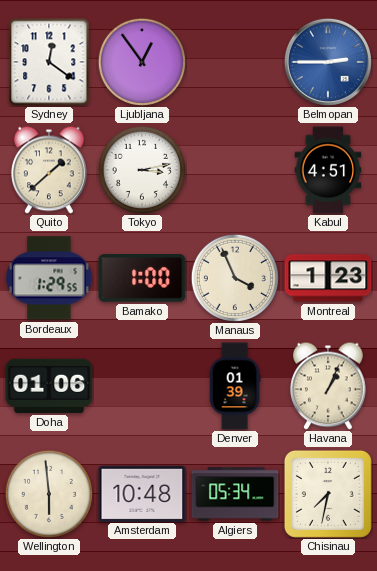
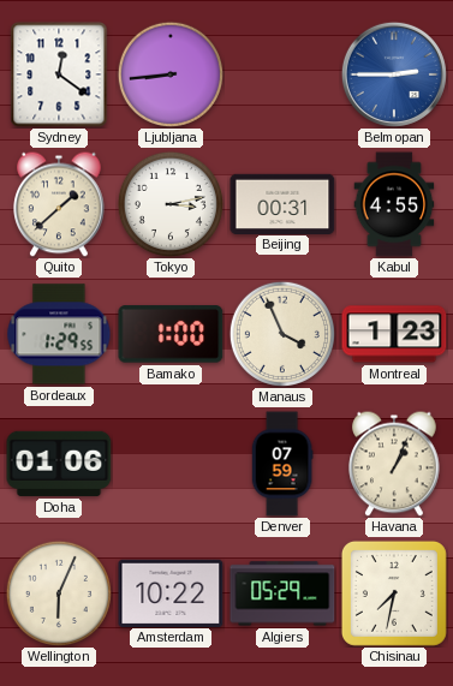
Ljubljana: 12:54 -> 8:44 (171, 74)
Beijing: none -> 00:31 (282, 203)
Kabul: 4:51 -> 4:55 (394, 204)
Denver: 01:39 -> 07:59 (282, 464)
Wellington: 5:59 -> 6:04 (59, 593)
Amsterdam: 10:48 -> 10:22 (171, 592)
Algiers: 05:34 -> 05:29 (282, 593)
